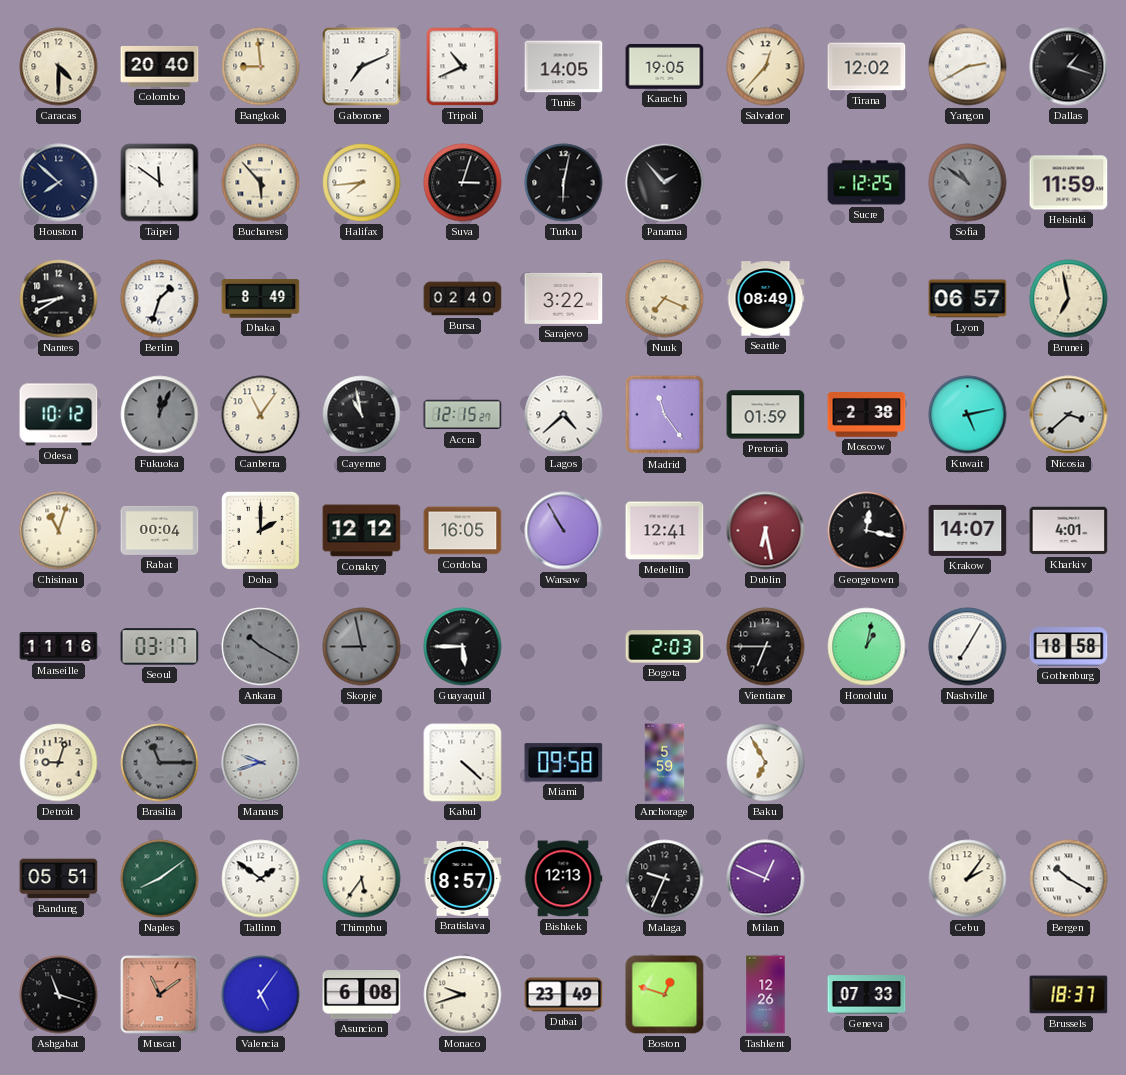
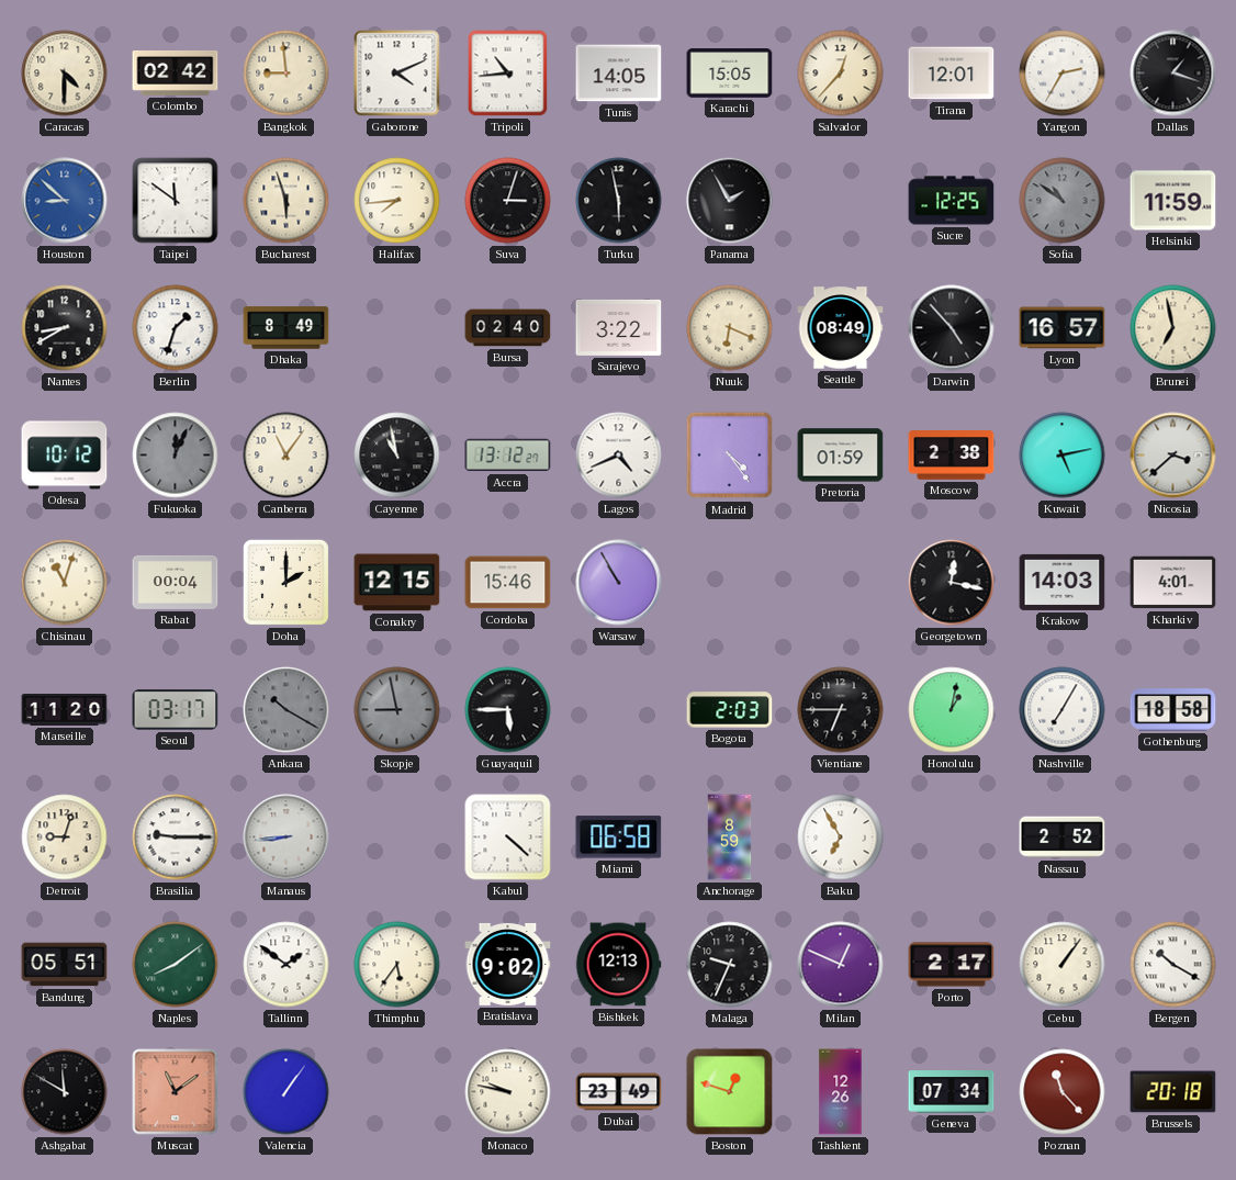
Colombo: 20:40 -> 02:42 (176, 72)
Gaborone: 7:11 -> 4:11 (397, 74)
Tripoli: 10:41 -> 10:44 (508, 74)
Karachi: 19:05 -> 15:05 (730, 74)
Tirana: 12:02 -> 12:01 (952, 74)
Yangon: 2:40 -> 2:35 (1063, 74)
Houston: 7:52 -> 8:52 (65, 201)
Houston dial: navy -> blue (65, 201)
Bucharest: 5:53 -> 5:57 (286, 201)
Turku: 6:02 -> 5:58 (619, 201)
Panama: 1:53 -> 1:55 (730, 201)
Nuuk: 7:19 -> 6:19 (730, 328)
Darwin: none -> 4:53 (952, 328)
Lyon: 06:57 -> 16:57 (1063, 328)
Accra: 12:15 -> 13:12 (508, 456)
Lagos: 4:38 -> 4:41 (619, 456)
Madrid: 11:24 -> 4:24 (730, 456)
Conakry: 12:12 -> 12:15 (397, 583)
Cordoba: 16:05 -> 15:46 (508, 583)
Medellin: 12:41 -> none (665, 531)
Dublin: 6:28 -> none (766, 531)
Krakow: 14:07 -> 14:03 (1063, 582)
Marseille: 11:16 -> 11:20 (65, 710)
Brasilia: 11:15 -> 9:15 (176, 838)
Brasilia dial: grey -> white (176, 838)
Manaus: 9:42 -> 8:44 (286, 838)
Miami: 09:58 -> 06:58 (619, 838)
Anchorage: 5:59 -> 8:59 (730, 838)
Nassau: none -> 2:52 (1063, 838)
Bratislava: 8:57 -> 9:02 (508, 964)
Porto: none -> 2:17 (952, 965)
Cebu: 2:06 -> 1:06 (1063, 965)
Ashgabat: 11:18 -> 11:50 (65, 1092)
Valencia: 5:06 -> 1:06 (286, 1092)
Asuncion: 6:08 -> none (362, 995)
Monaco: 9:42 -> 9:47 (508, 1092)
Geneva: 07:33 -> 07:34 (952, 1092)
Poznan: none -> 11:23 (1063, 1092)
Brussels: 18:37 -> 20:18 (1173, 1092)
